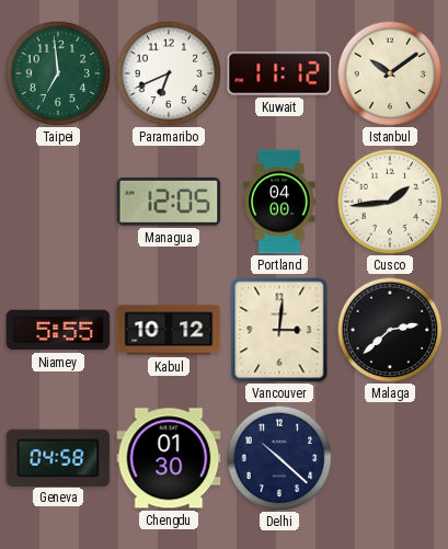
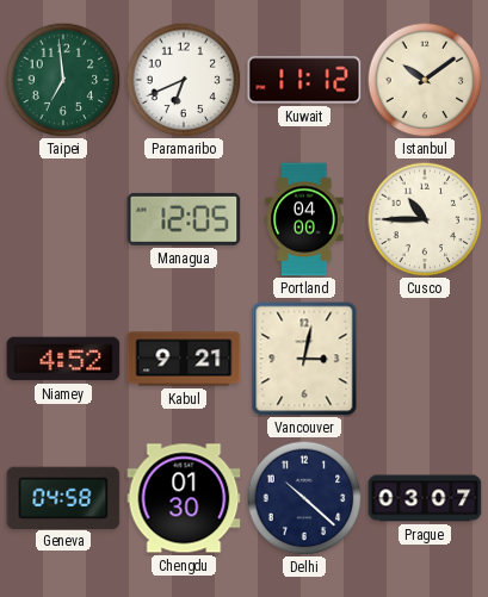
Cusco: 1:44 -> 10:45 (425, 219)
Niamey: 5:55 -> 4:52 (63, 359)
Kabul: 10:12 -> 9:21 (184, 359)
Vancouver: 3:01 -> 3:02 (304, 359)
Malaga: 2:38 -> none (390, 330)
Prague: none -> 03:07 (425, 498)
